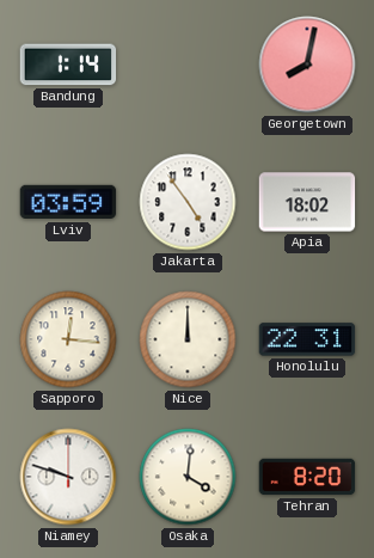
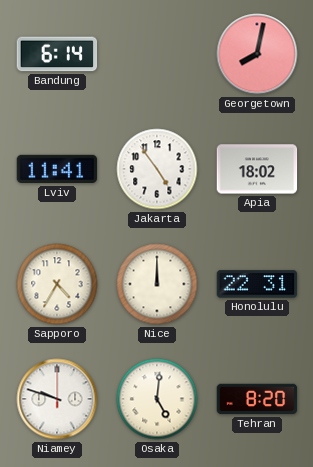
Bandung: 1:14 -> 6:14 (57, 54)
Lviv: 03:59 -> 11:41 (57, 169)
Sapporo: 12:16 -> 4:35 (57, 284)
Osaka: 4:01 -> 5:01 (157, 399)
